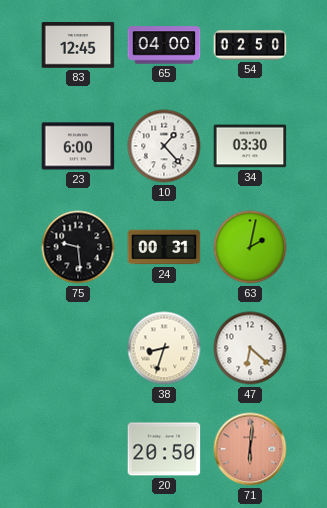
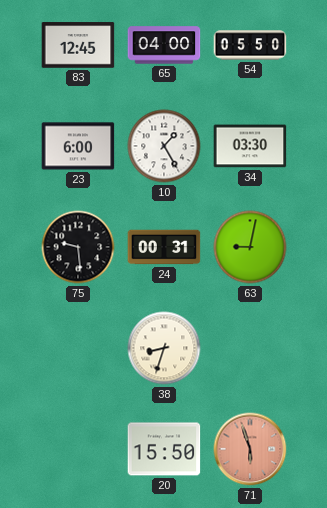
54: 02:50 -> 05:50 (250, 45)
10: 1:23 -> 1:25 (164, 146)
63: 2:02 -> 9:02 (250, 247)
47: 6:22 -> none (250, 348)
20: 20:50 -> 15:50 (164, 449)
71: 6:01 -> 5:57 (250, 449)
